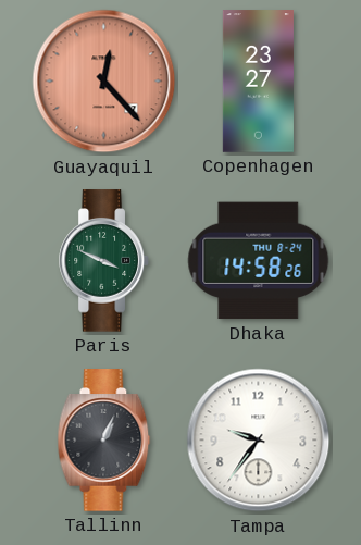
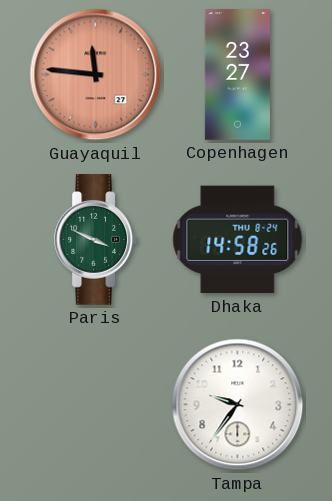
Guayaquil: 12:23 -> 11:46 (96, 75)
Tallinn: 1:04 -> none (104, 441)
